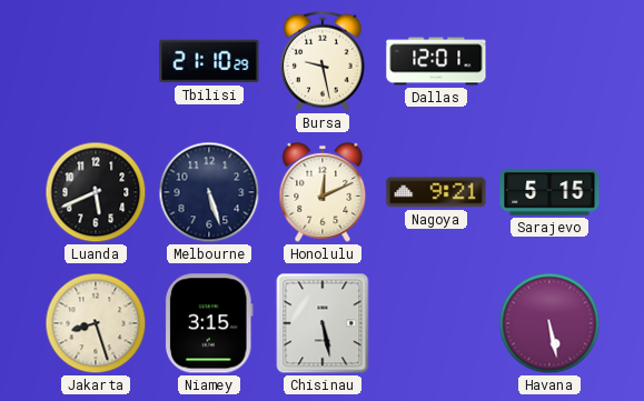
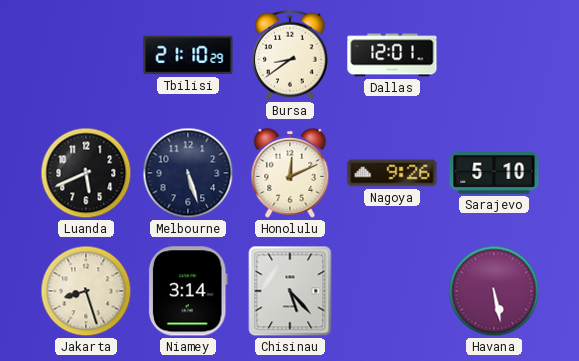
Bursa: 9:28 -> 8:39 (291, 55)
Nagoya: 9:21 -> 9:26 (392, 173)
Sarajevo: 5:15 -> 5:10 (494, 174)
Niamey: 3:15 -> 3:14 (188, 291)
Chisinau: 5:28 -> 5:23 (290, 291)
